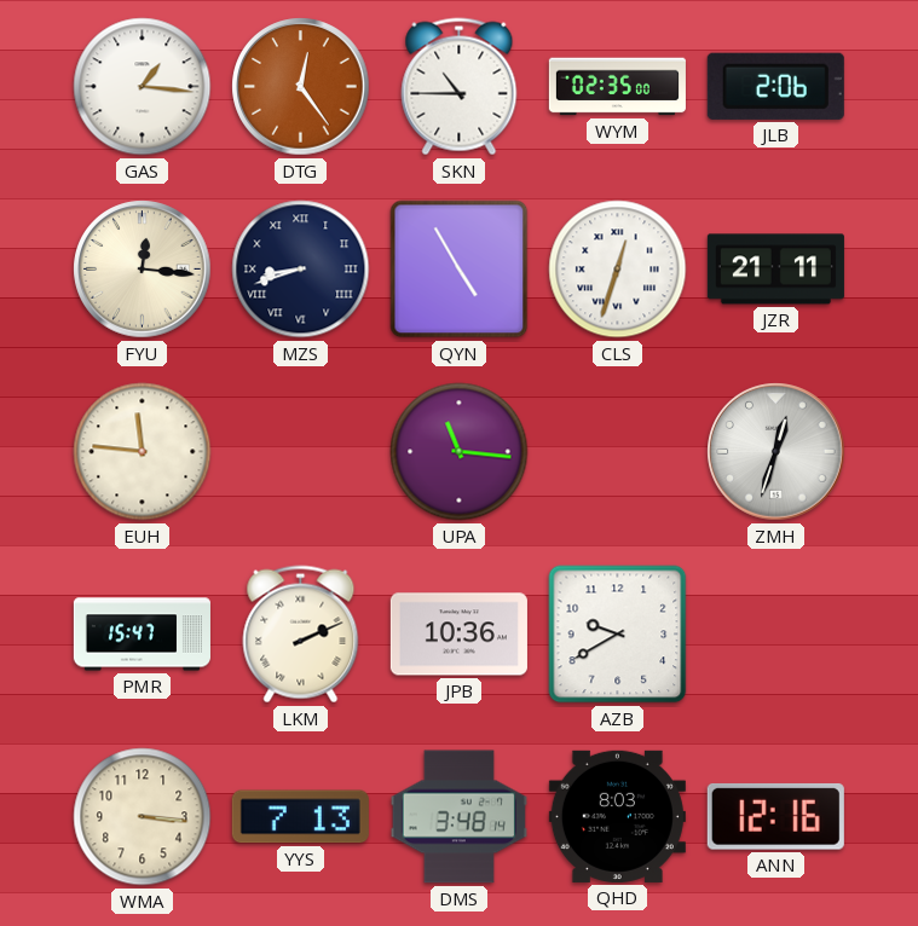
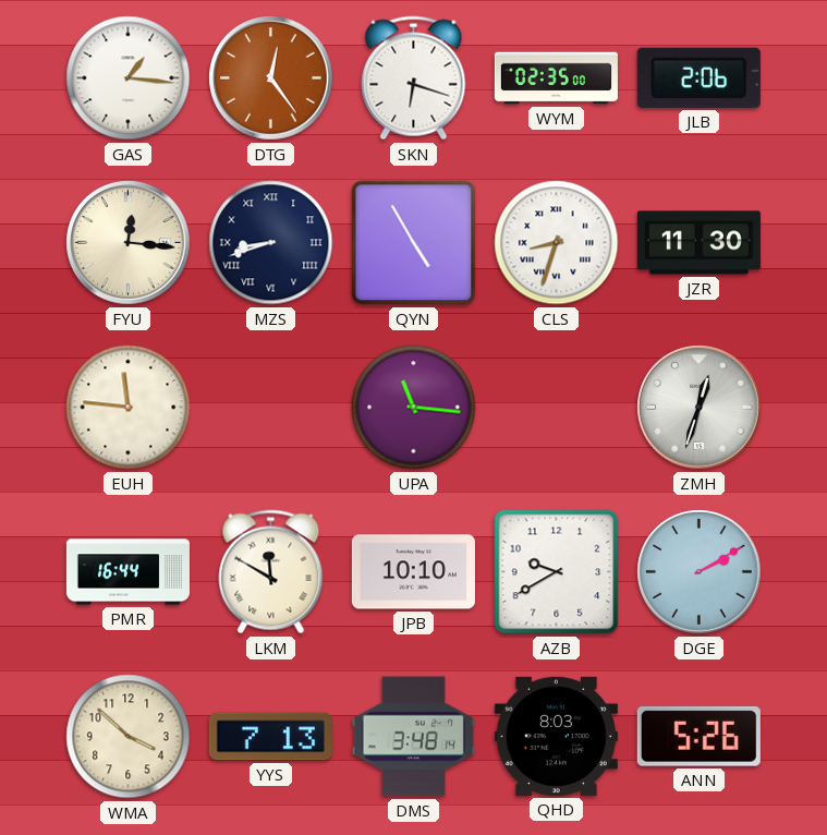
SKN: 10:45 -> 6:18 (414, 78)
CLS: 12:33 -> 8:33 (557, 243)
JZR: 21:11 -> 11:30 (698, 243)
PMR: 15:47 -> 16:44 (127, 572)
LKM: 2:11 -> 11:50 (271, 572)
JPB: 10:36 -> 10:10 (413, 572)
DGE: none -> 2:10 (700, 572)
WMA: 3:16 -> 3:52 (129, 737)
ANN: 12:16 -> 5:26 (698, 736)
